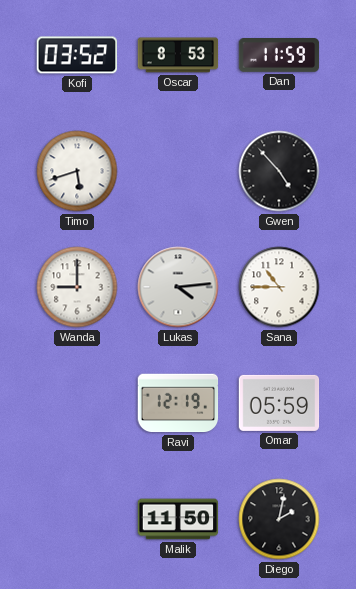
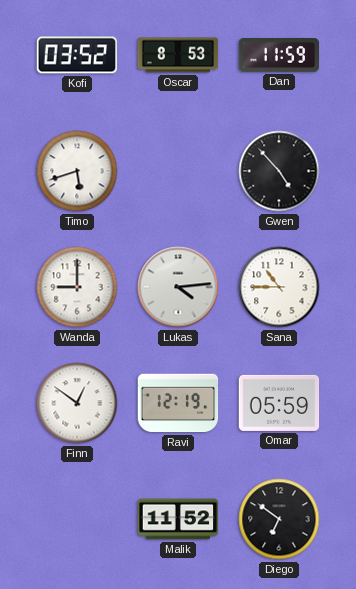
Finn: none -> 12:51 (77, 403)
Malik: 11:50 -> 11:52 (178, 519)
Diego: 2:02 -> 6:51 (279, 519)
